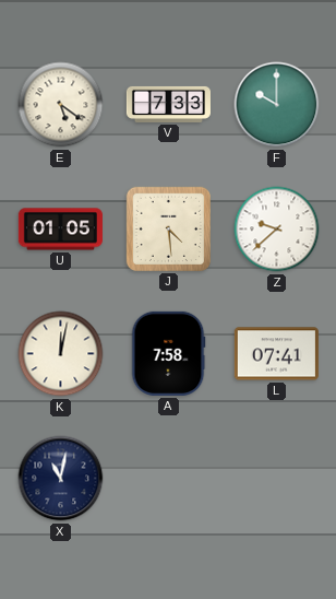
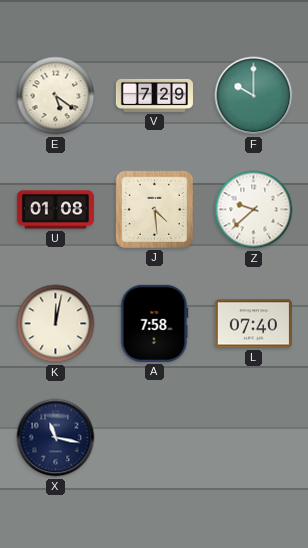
V: 7:33 -> 7:29 (154, 95)
U: 01:05 -> 01:08 (55, 210)
L: 07:41 -> 07:40 (253, 324)
X: 11:02 -> 11:17 (56, 438)
